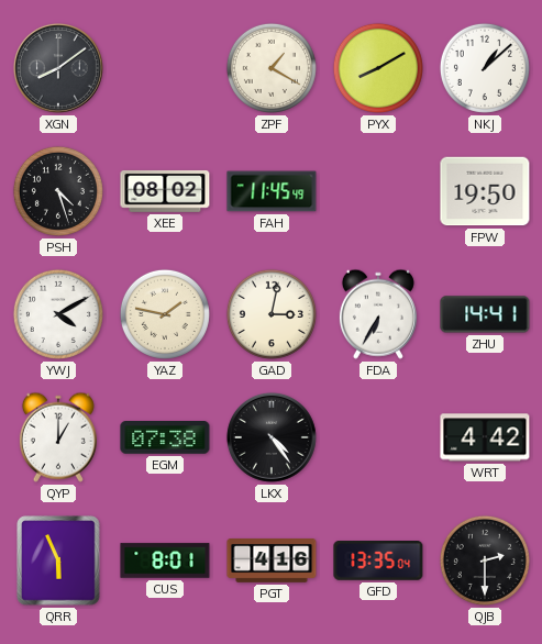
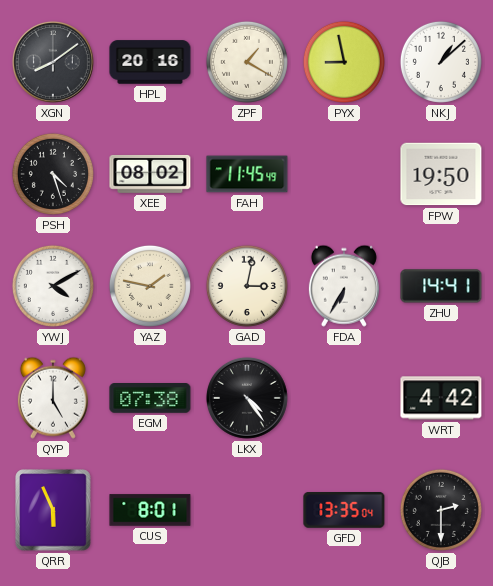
HPL: none -> 20:16 (150, 62)
PYX: 8:10 -> 8:58 (344, 62)
QYP: 1:00 -> 5:00 (53, 398)
PGT: 4:16 -> none (272, 562)
